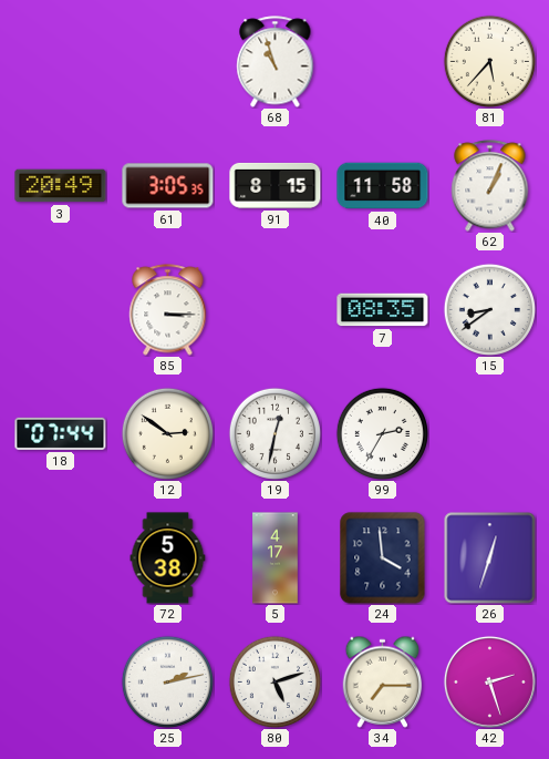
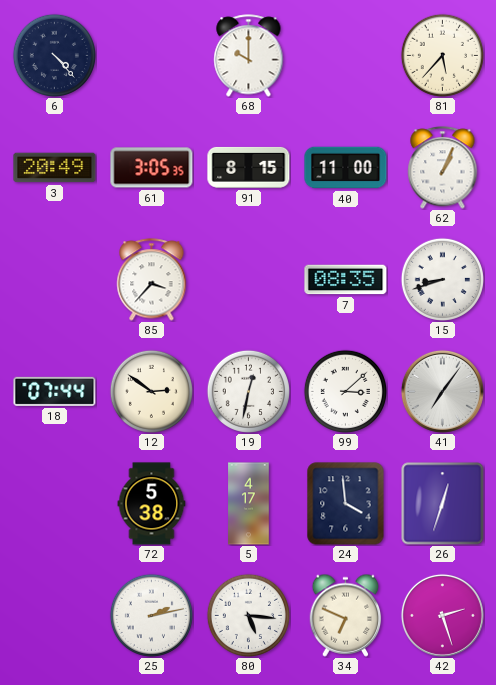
6: none -> 4:23 (54, 55)
68: 10:57 -> 10:00 (249, 56)
40: 11:58 -> 11:00 (346, 168)
85: 3:15 -> 3:37 (152, 280)
15: 8:39 -> 8:42 (442, 279)
99: 2:35 -> 3:08 (345, 391)
41: none -> 7:06 (442, 391)
80: 5:12 -> 5:16 (248, 615)
34: 7:15 -> 6:49 (346, 615)
